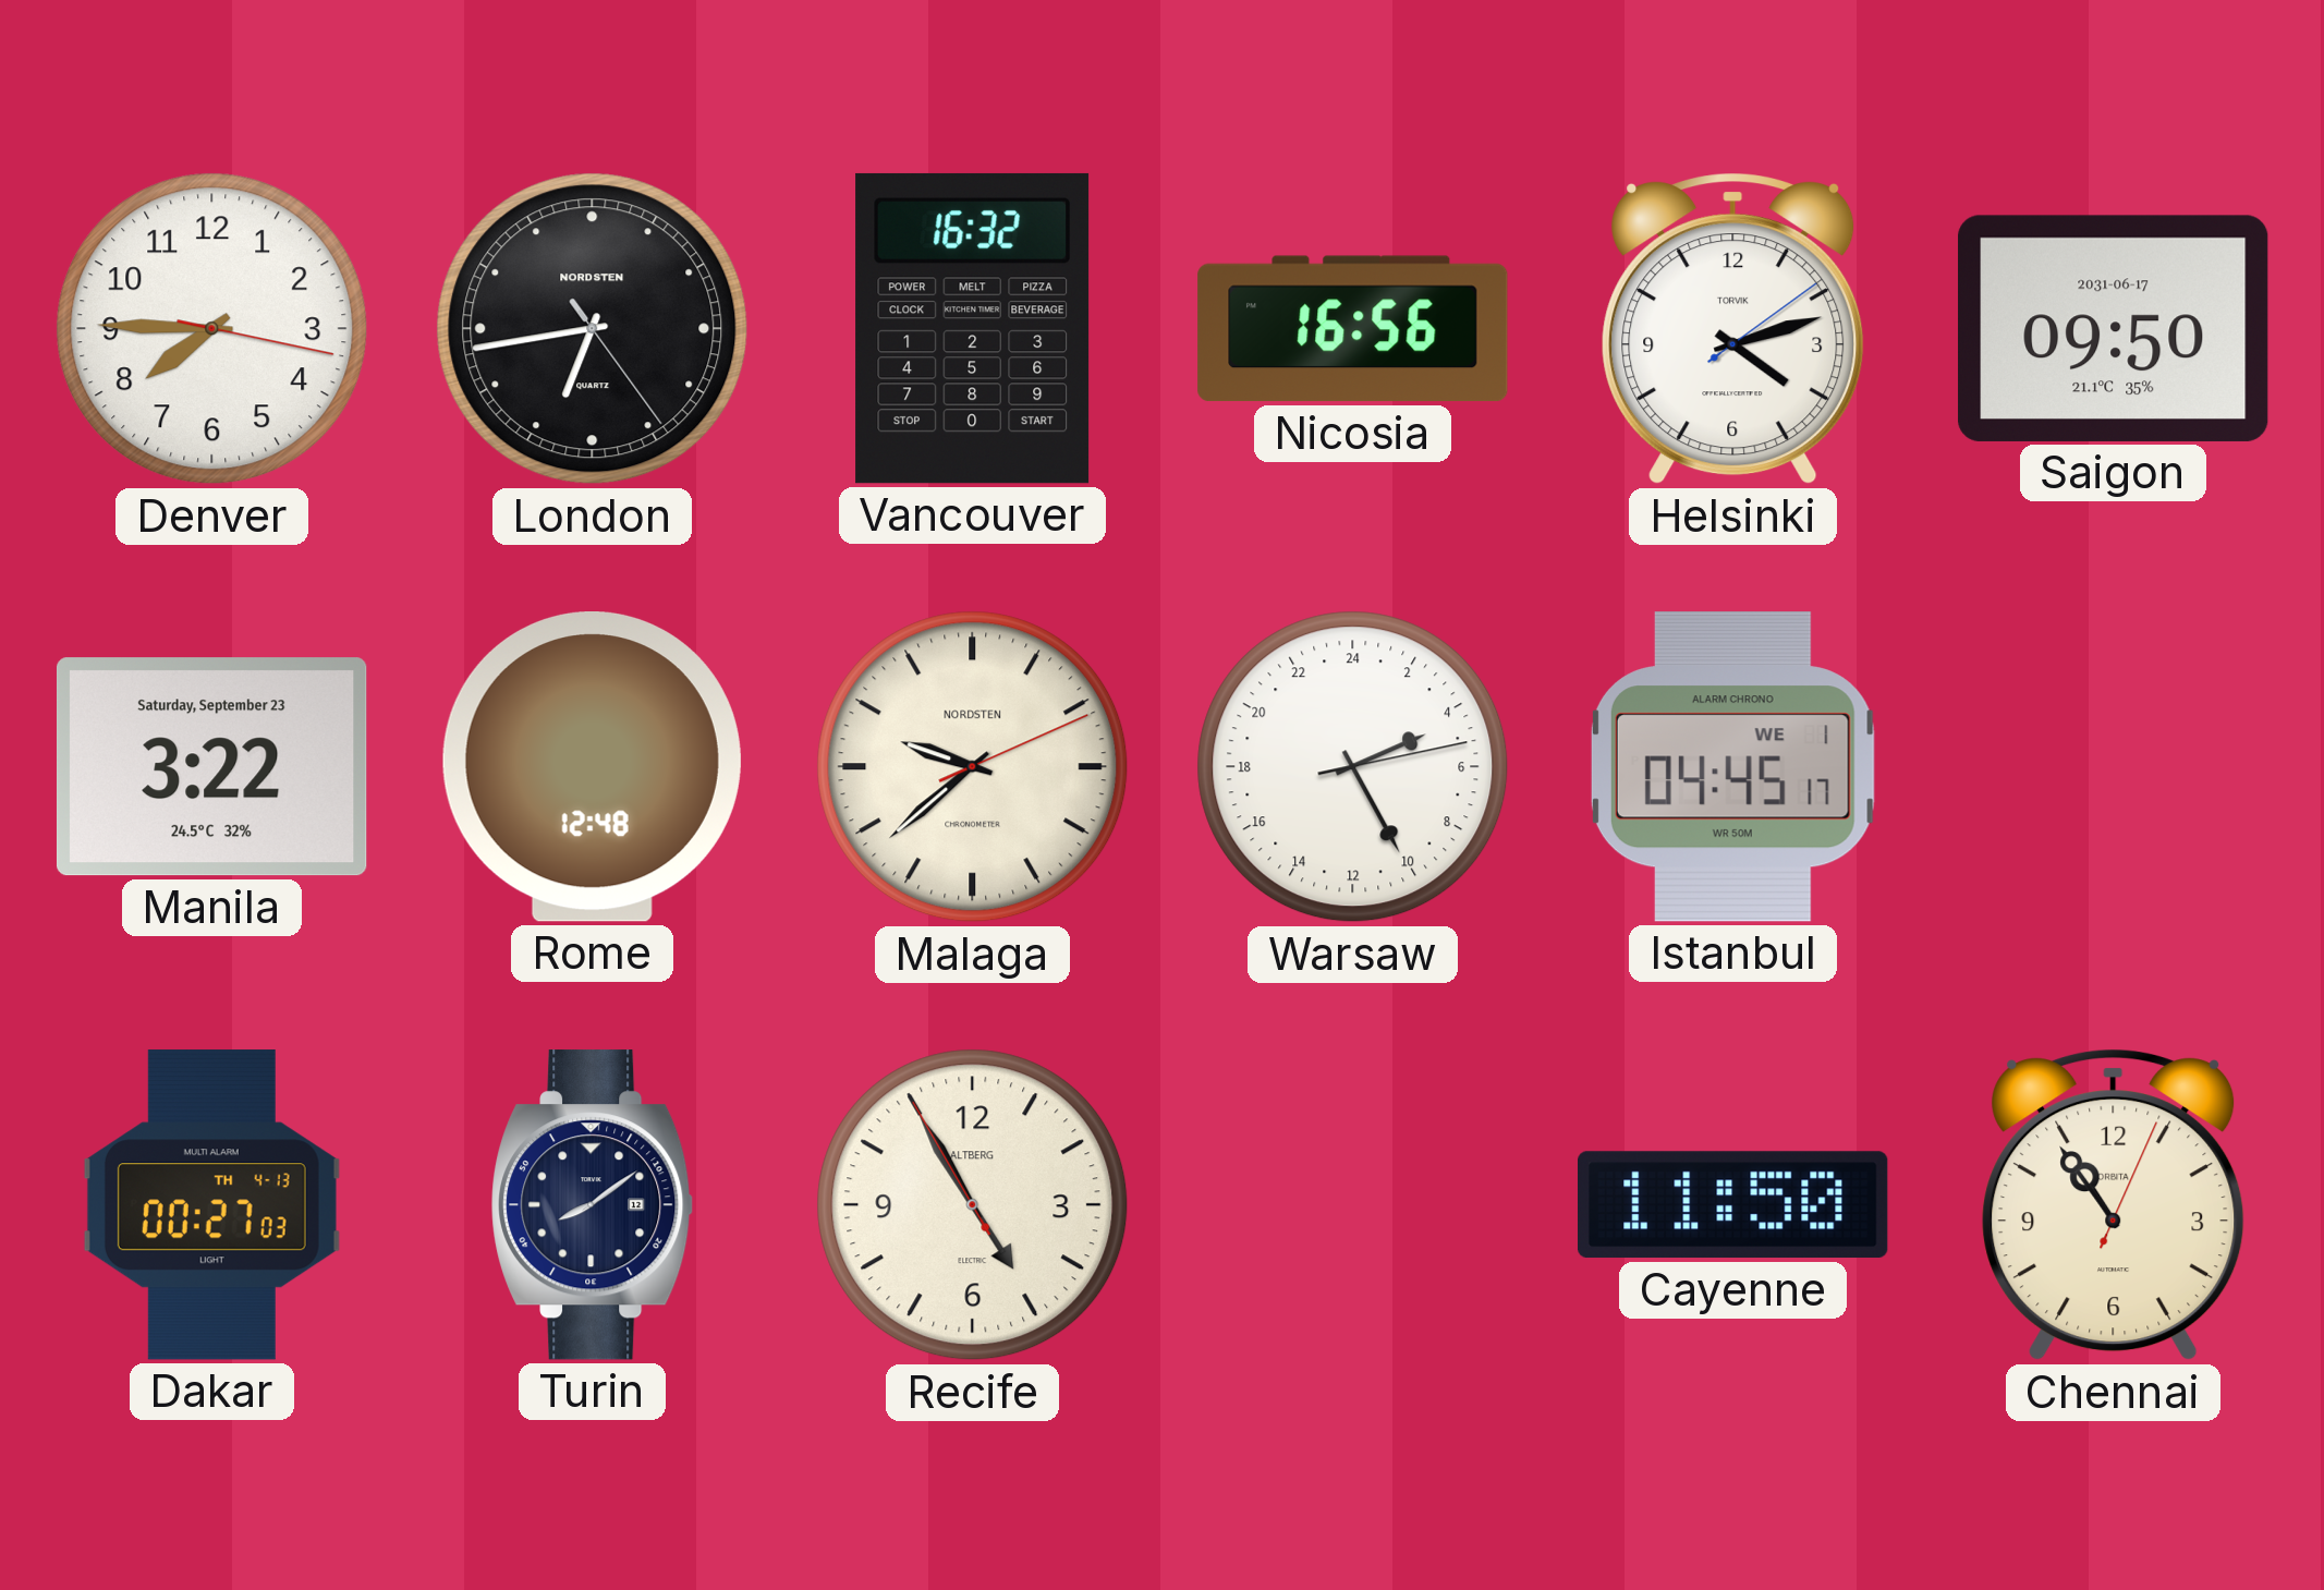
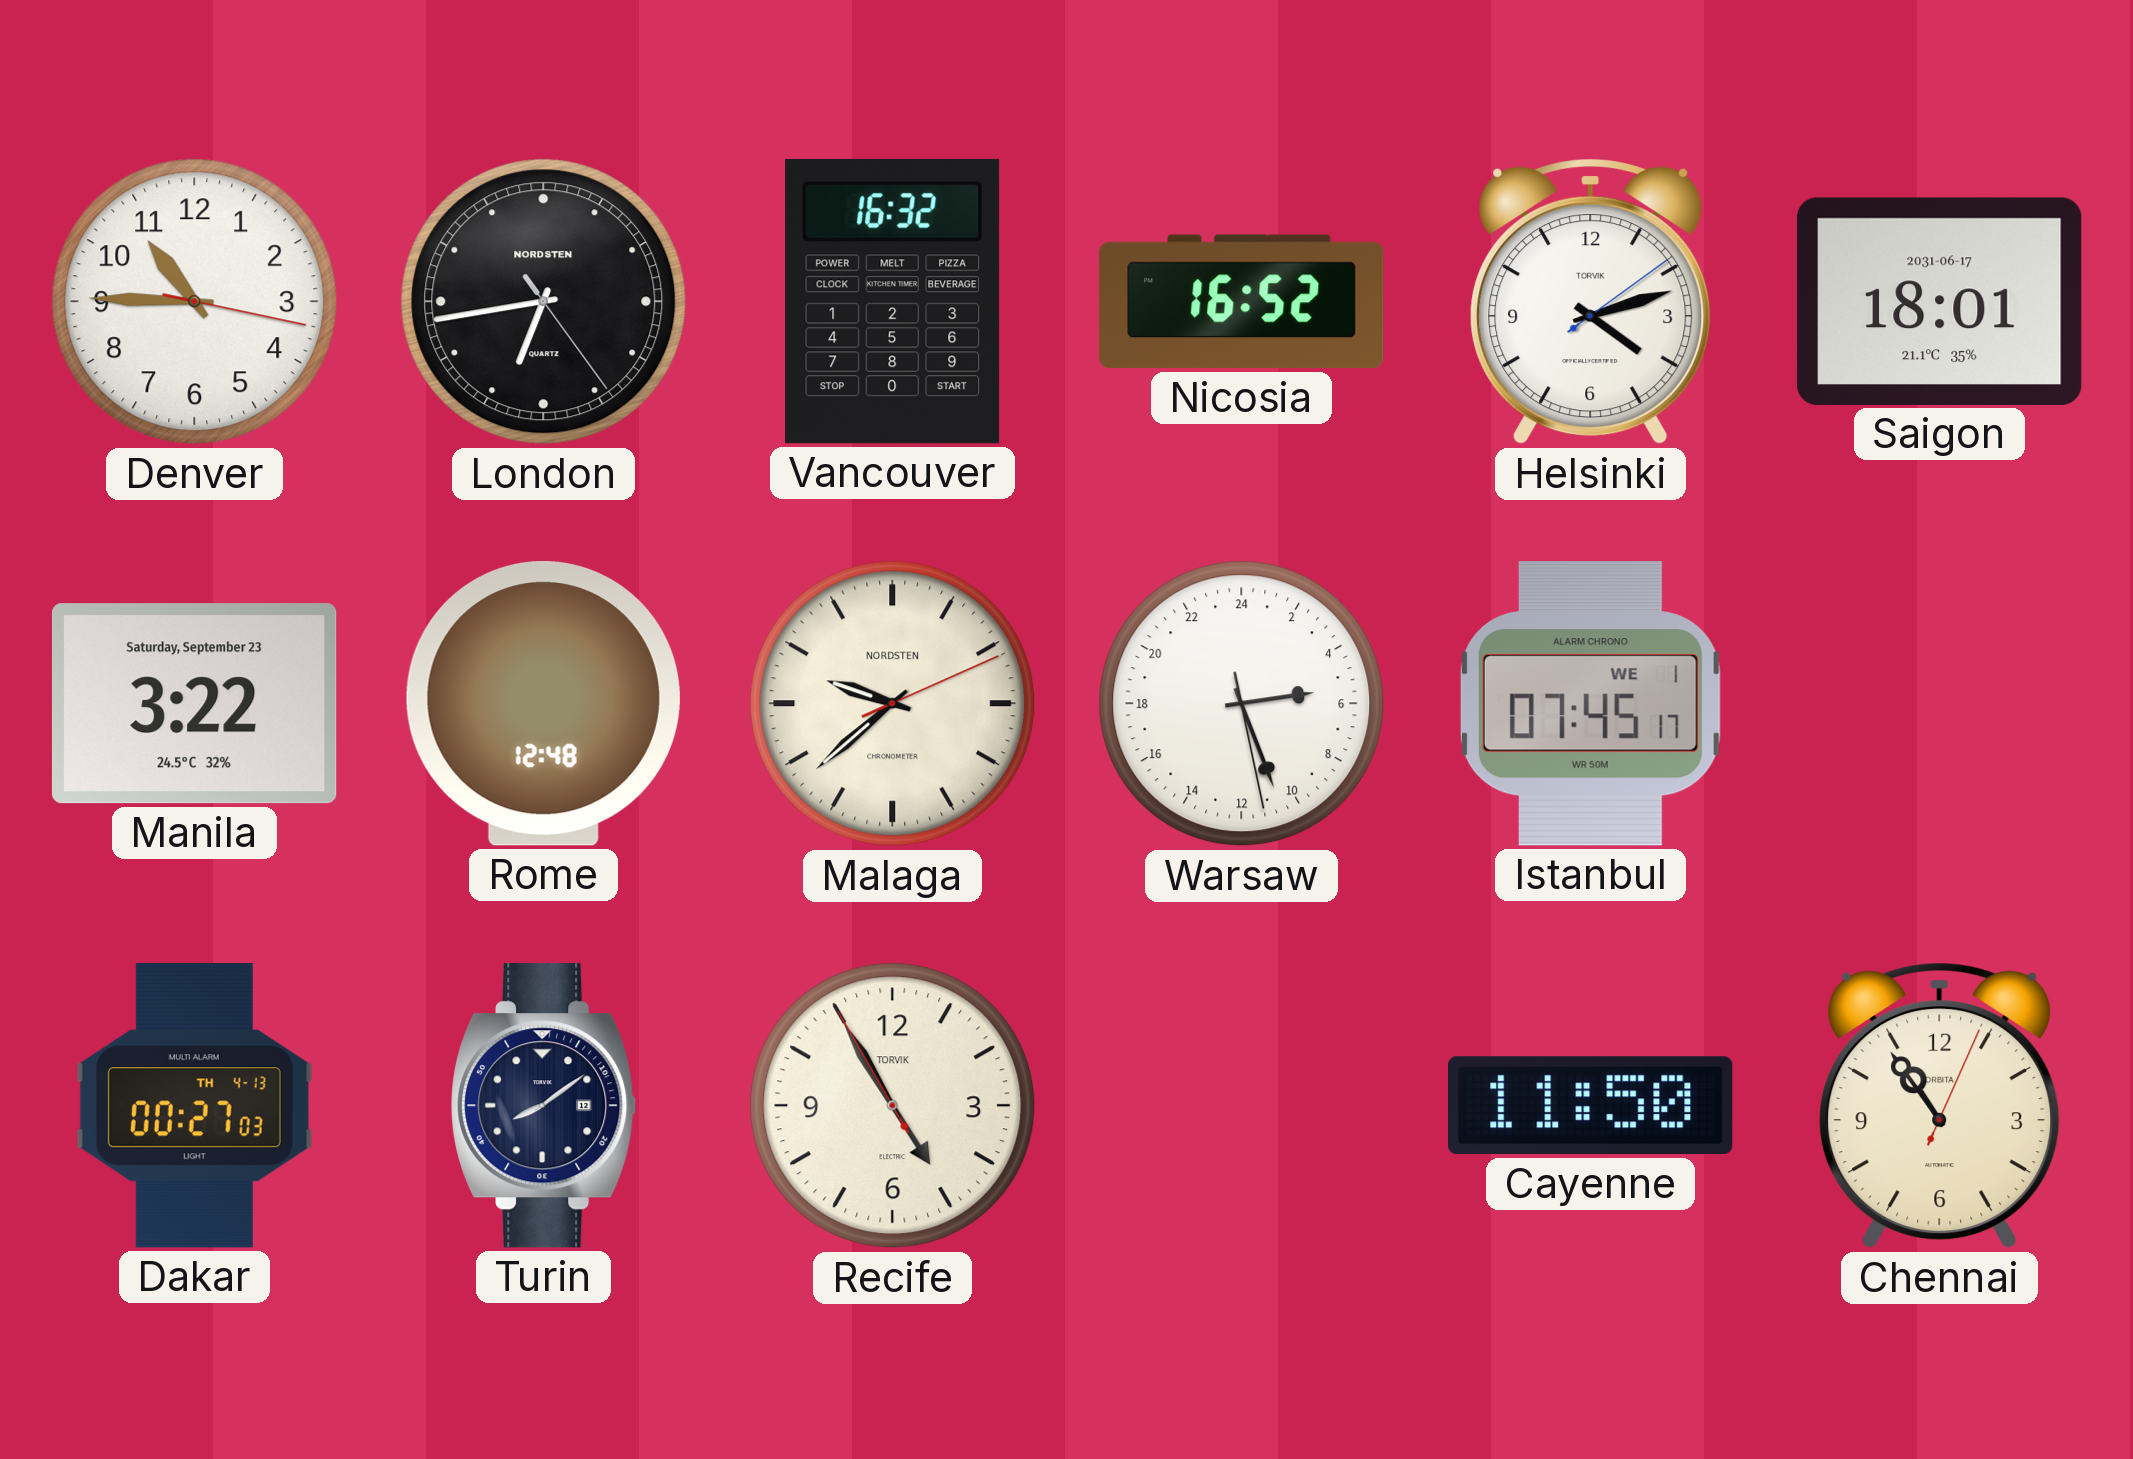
Denver: 7:45 -> 10:45 (195, 302)
Nicosia: 16:56 -> 16:52 (1242, 302)
Saigon: 09:50 -> 18:01 (1940, 301)
Warsaw: 4:25 -> 5:26 (1242, 704)
Istanbul: 04:45 -> 07:45 (1590, 704)
Recife brand: ALTBERG -> TORVIK (893, 1106)
